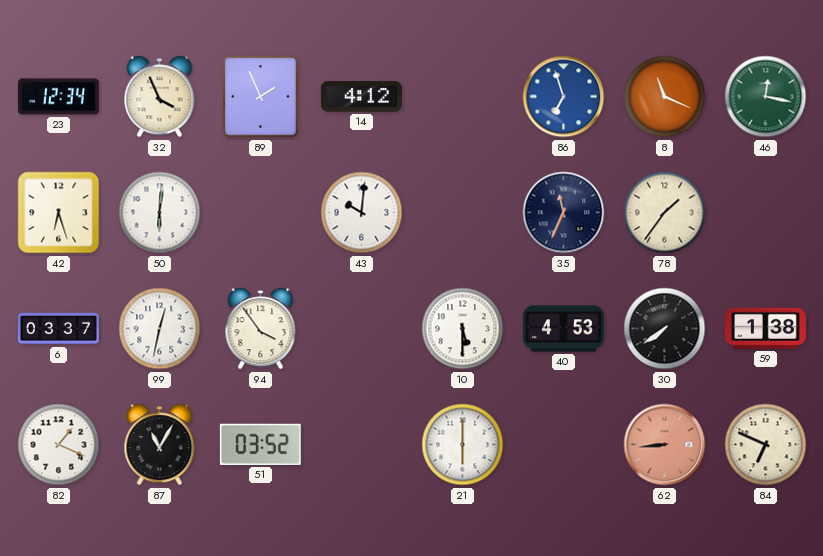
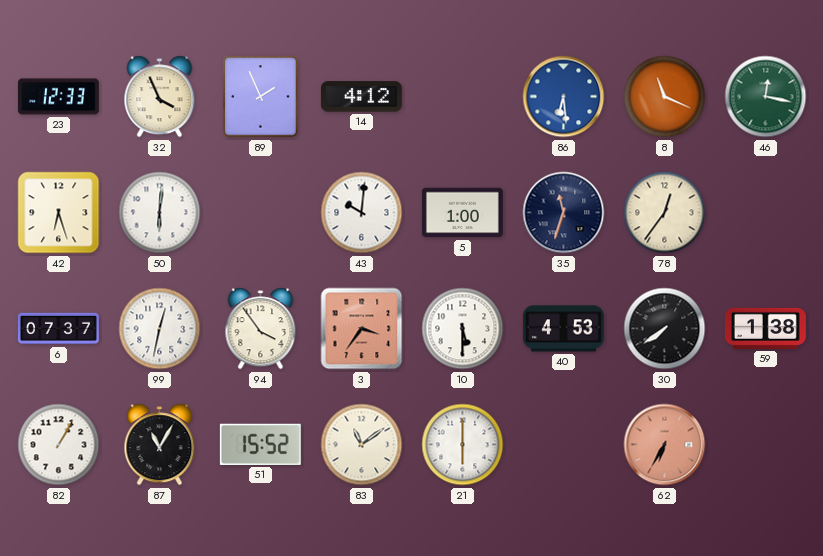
23: 12:34 -> 12:33 (58, 97)
86: 6:57 -> 6:29 (564, 97)
5: none -> 1:00 (462, 213)
35: 11:34 -> 11:33 (564, 213)
78: 1:36 -> 12:36 (665, 213)
6: 03:37 -> 07:37 (58, 329)
3: none -> 3:36 (362, 329)
82: 1:19 -> 1:05 (59, 445)
51: 03:52 -> 15:52 (260, 444)
83: none -> 11:09 (362, 445)
62: 8:44 -> 6:35 (665, 445)
84: 6:49 -> none (766, 445)
